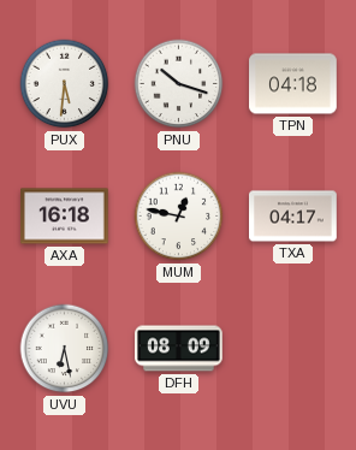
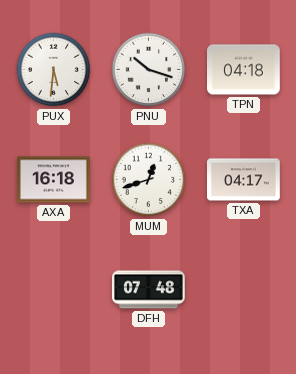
MUM: 12:47 -> 12:42 (149, 180)
UVU: 6:28 -> none (65, 349)
DFH: 08:09 -> 07:48 (149, 290)
